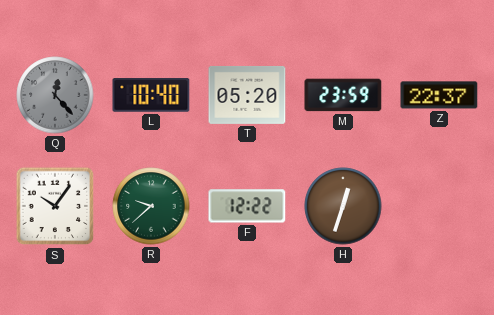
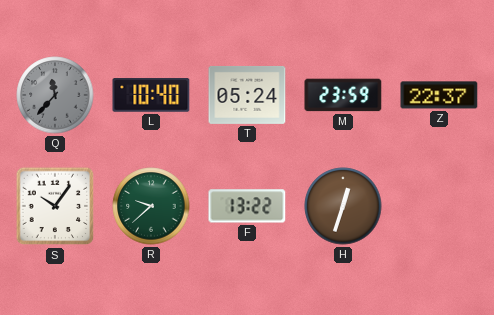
Q: 12:23 -> 11:37 (55, 95)
T: 05:20 -> 05:24 (247, 95)
F: 12:22 -> 13:22 (247, 206)
